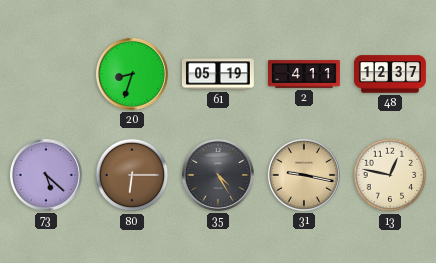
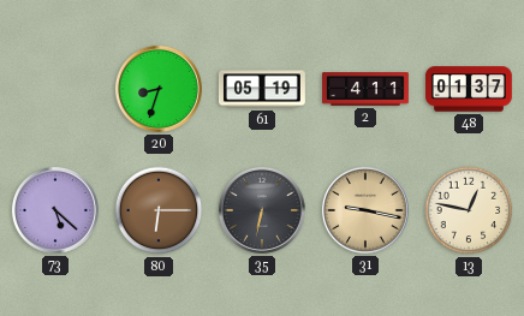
48: 12:37 -> 01:37 (470, 89)
35: 4:25 -> 6:32 (262, 210)
